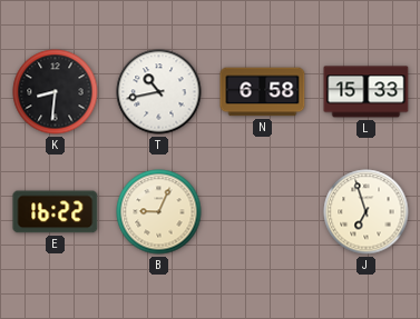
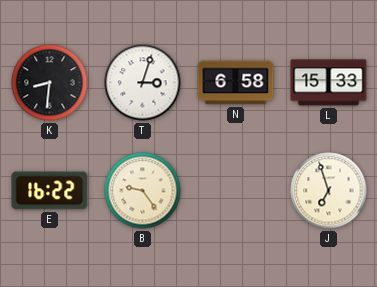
T: 10:43 -> 3:03 (143, 83)
B: 9:04 -> 9:24 (143, 191)
